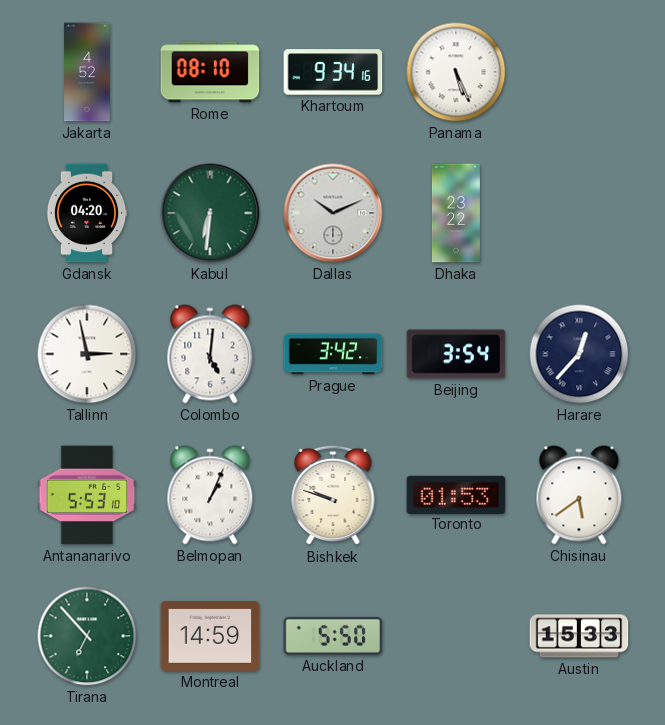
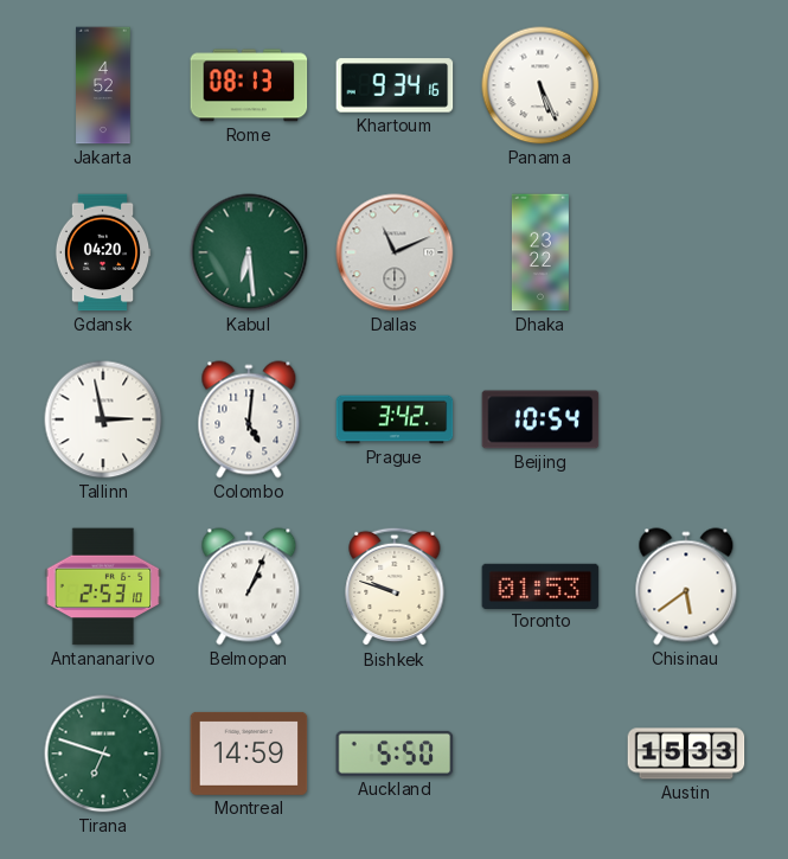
Rome: 08:10 -> 08:13 (249, 85)
Kabul: 6:31 -> 6:29 (249, 252)
Dallas: 10:11 -> 11:11 (395, 252)
Beijing: 3:54 -> 10:54 (540, 419)
Harare: 12:37 -> none (579, 354)
Antananarivo: 5:53 -> 2:53 (103, 586)
Tirana: 6:53 -> 6:48 (103, 754)
